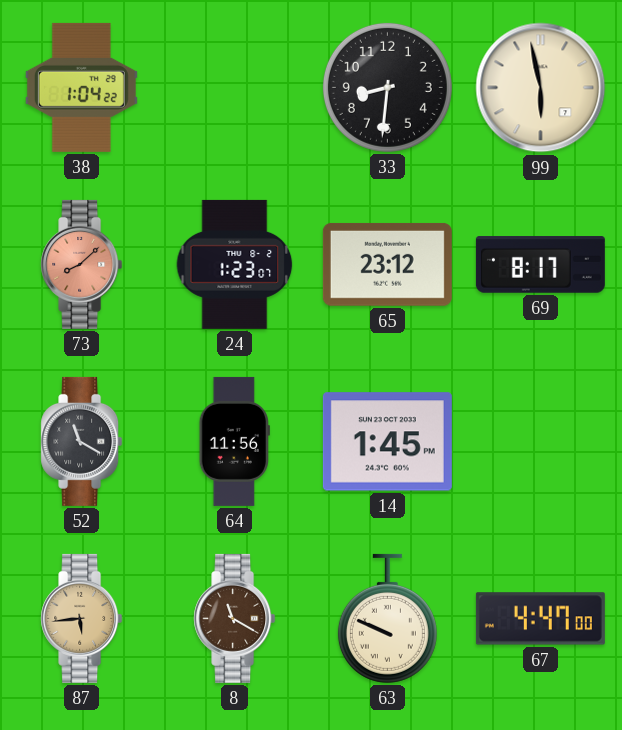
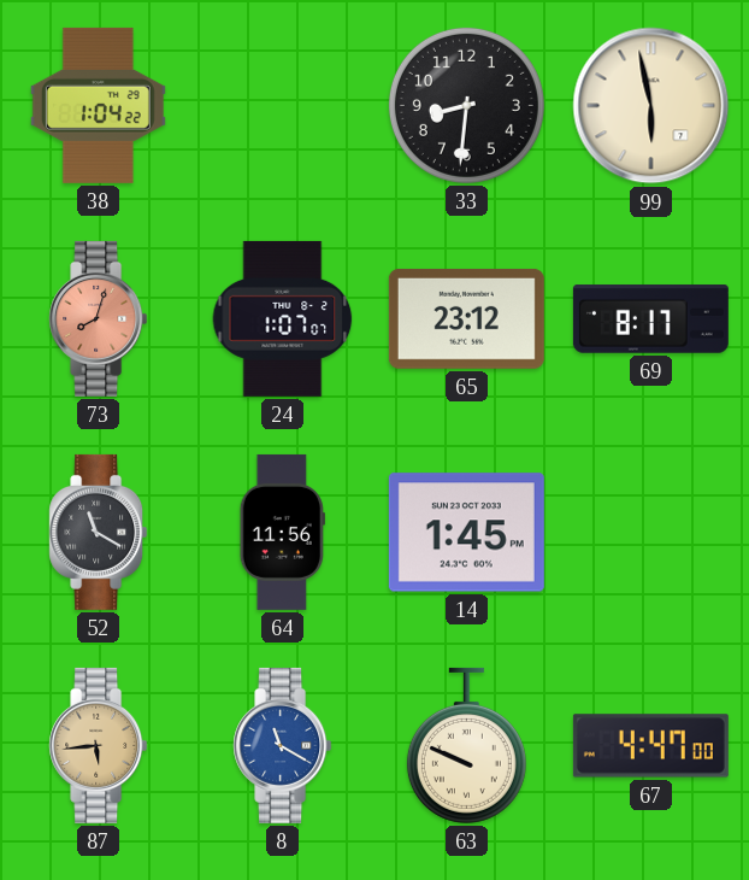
73: 8:08 -> 8:03 (99, 318)
24: 1:23 -> 1:07 (283, 318)
8 dial: brown -> blue (283, 745)
